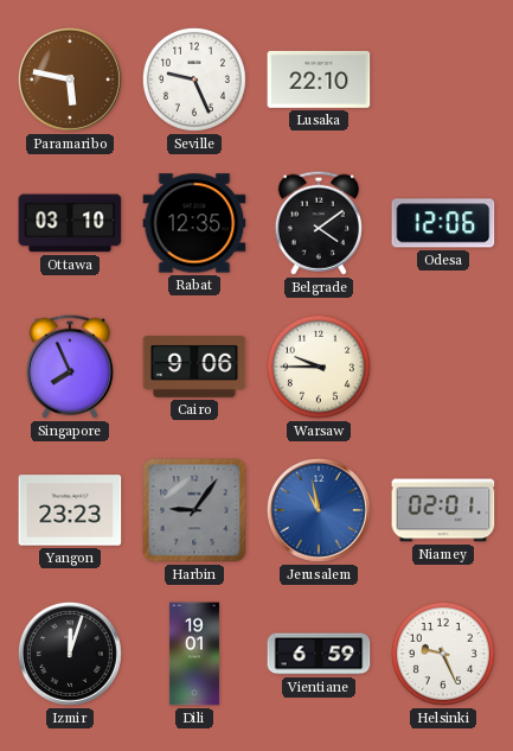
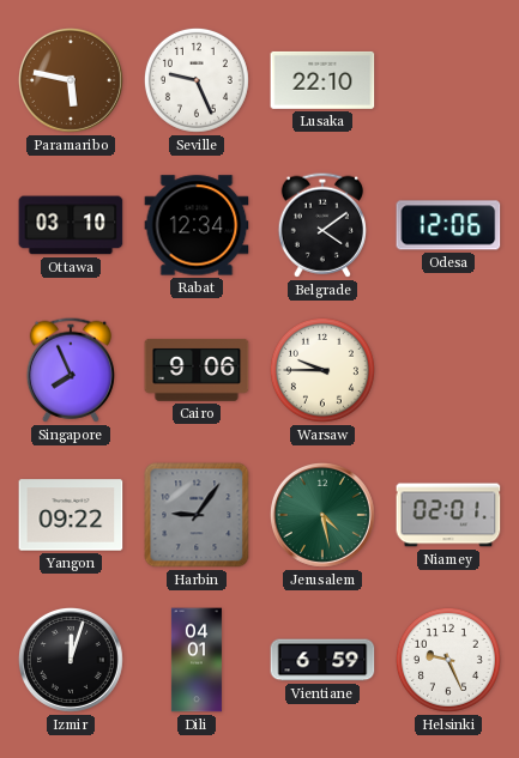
Rabat: 12:35 -> 12:34 (197, 225)
Yangon: 23:23 -> 09:22 (71, 515)
Jerusalem: 10:58 -> 4:28 (322, 515)
Jerusalem dial: blue -> green (322, 515)
Dili: 19:01 -> 04:01 (197, 660)
